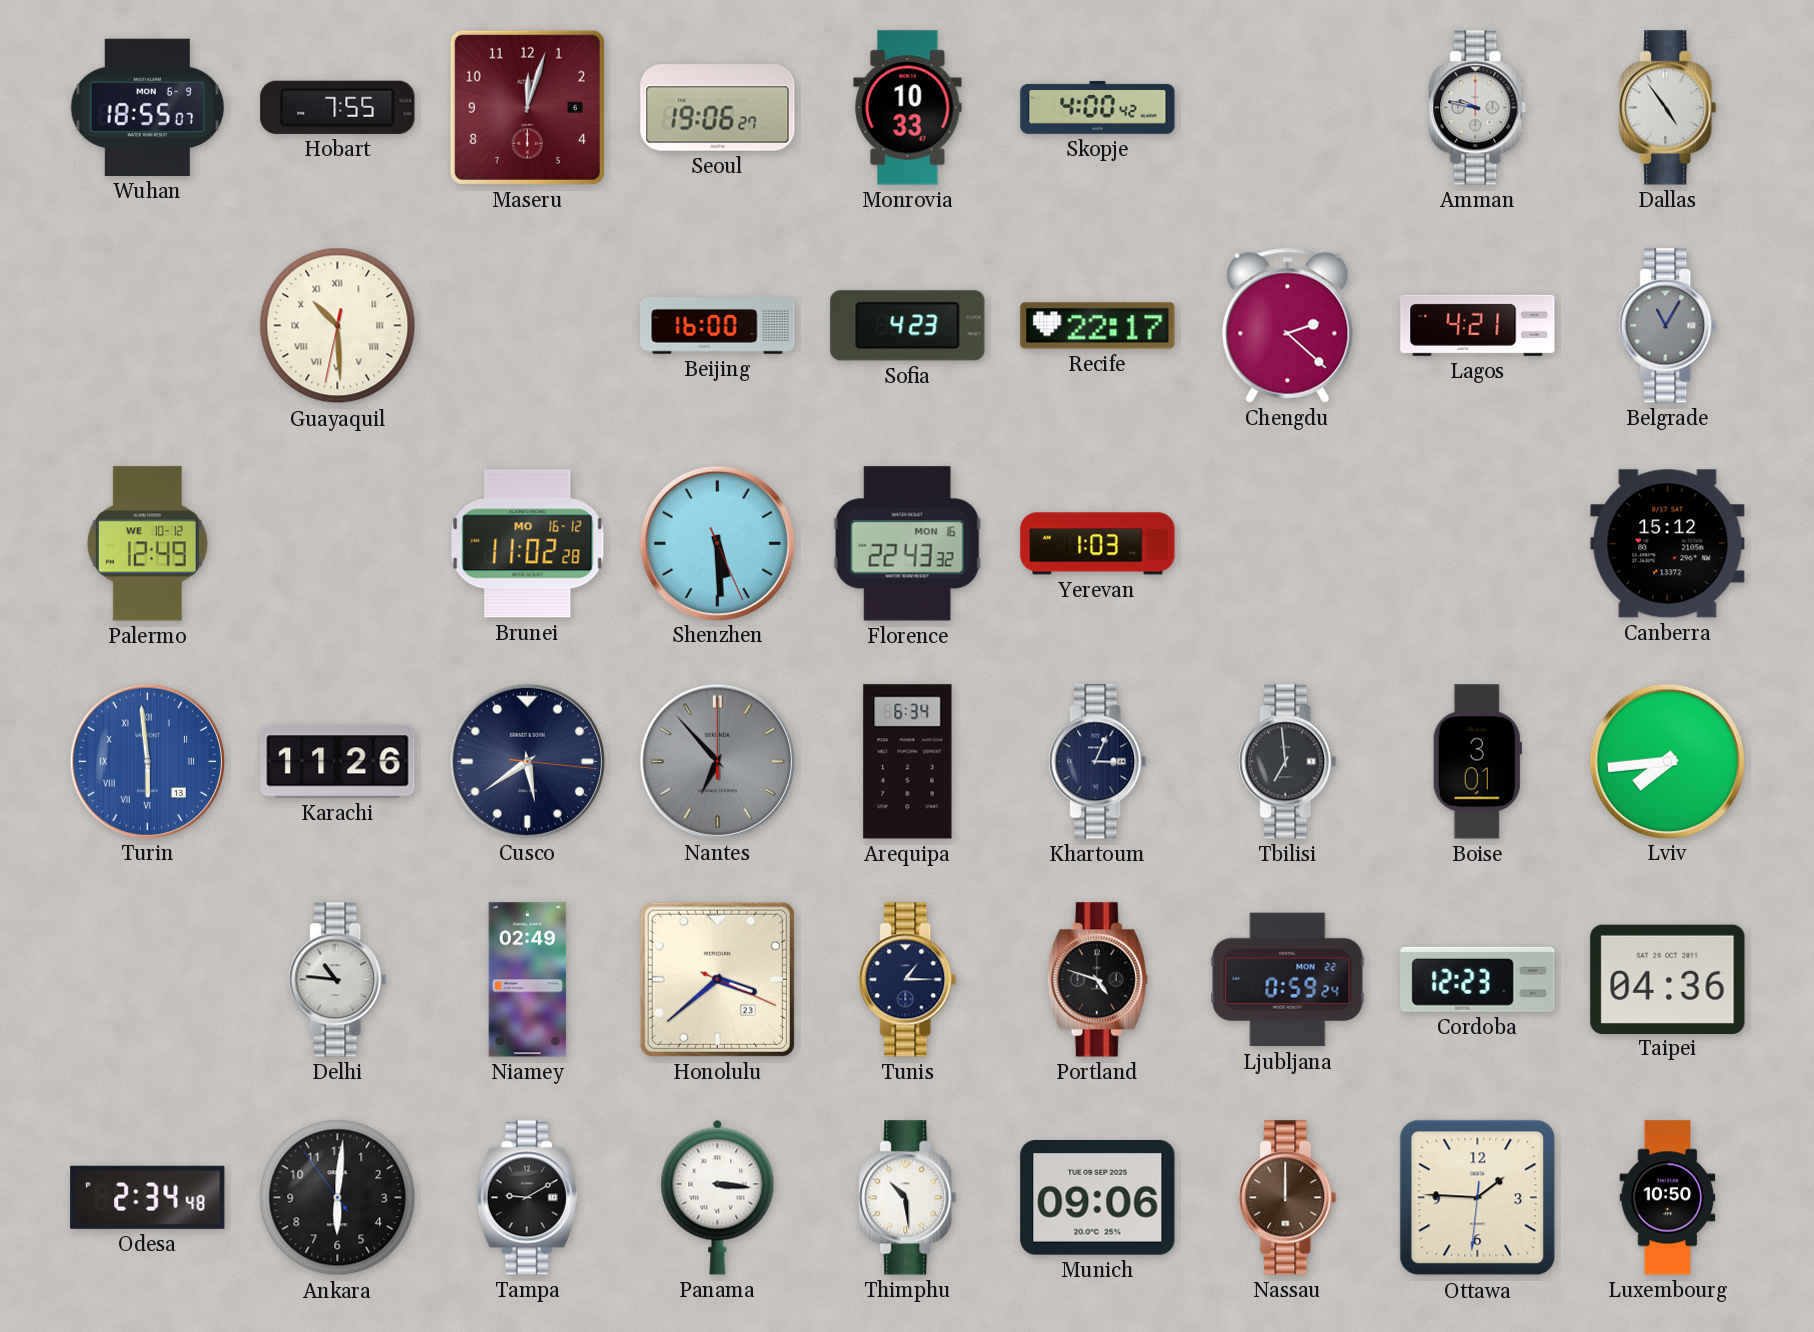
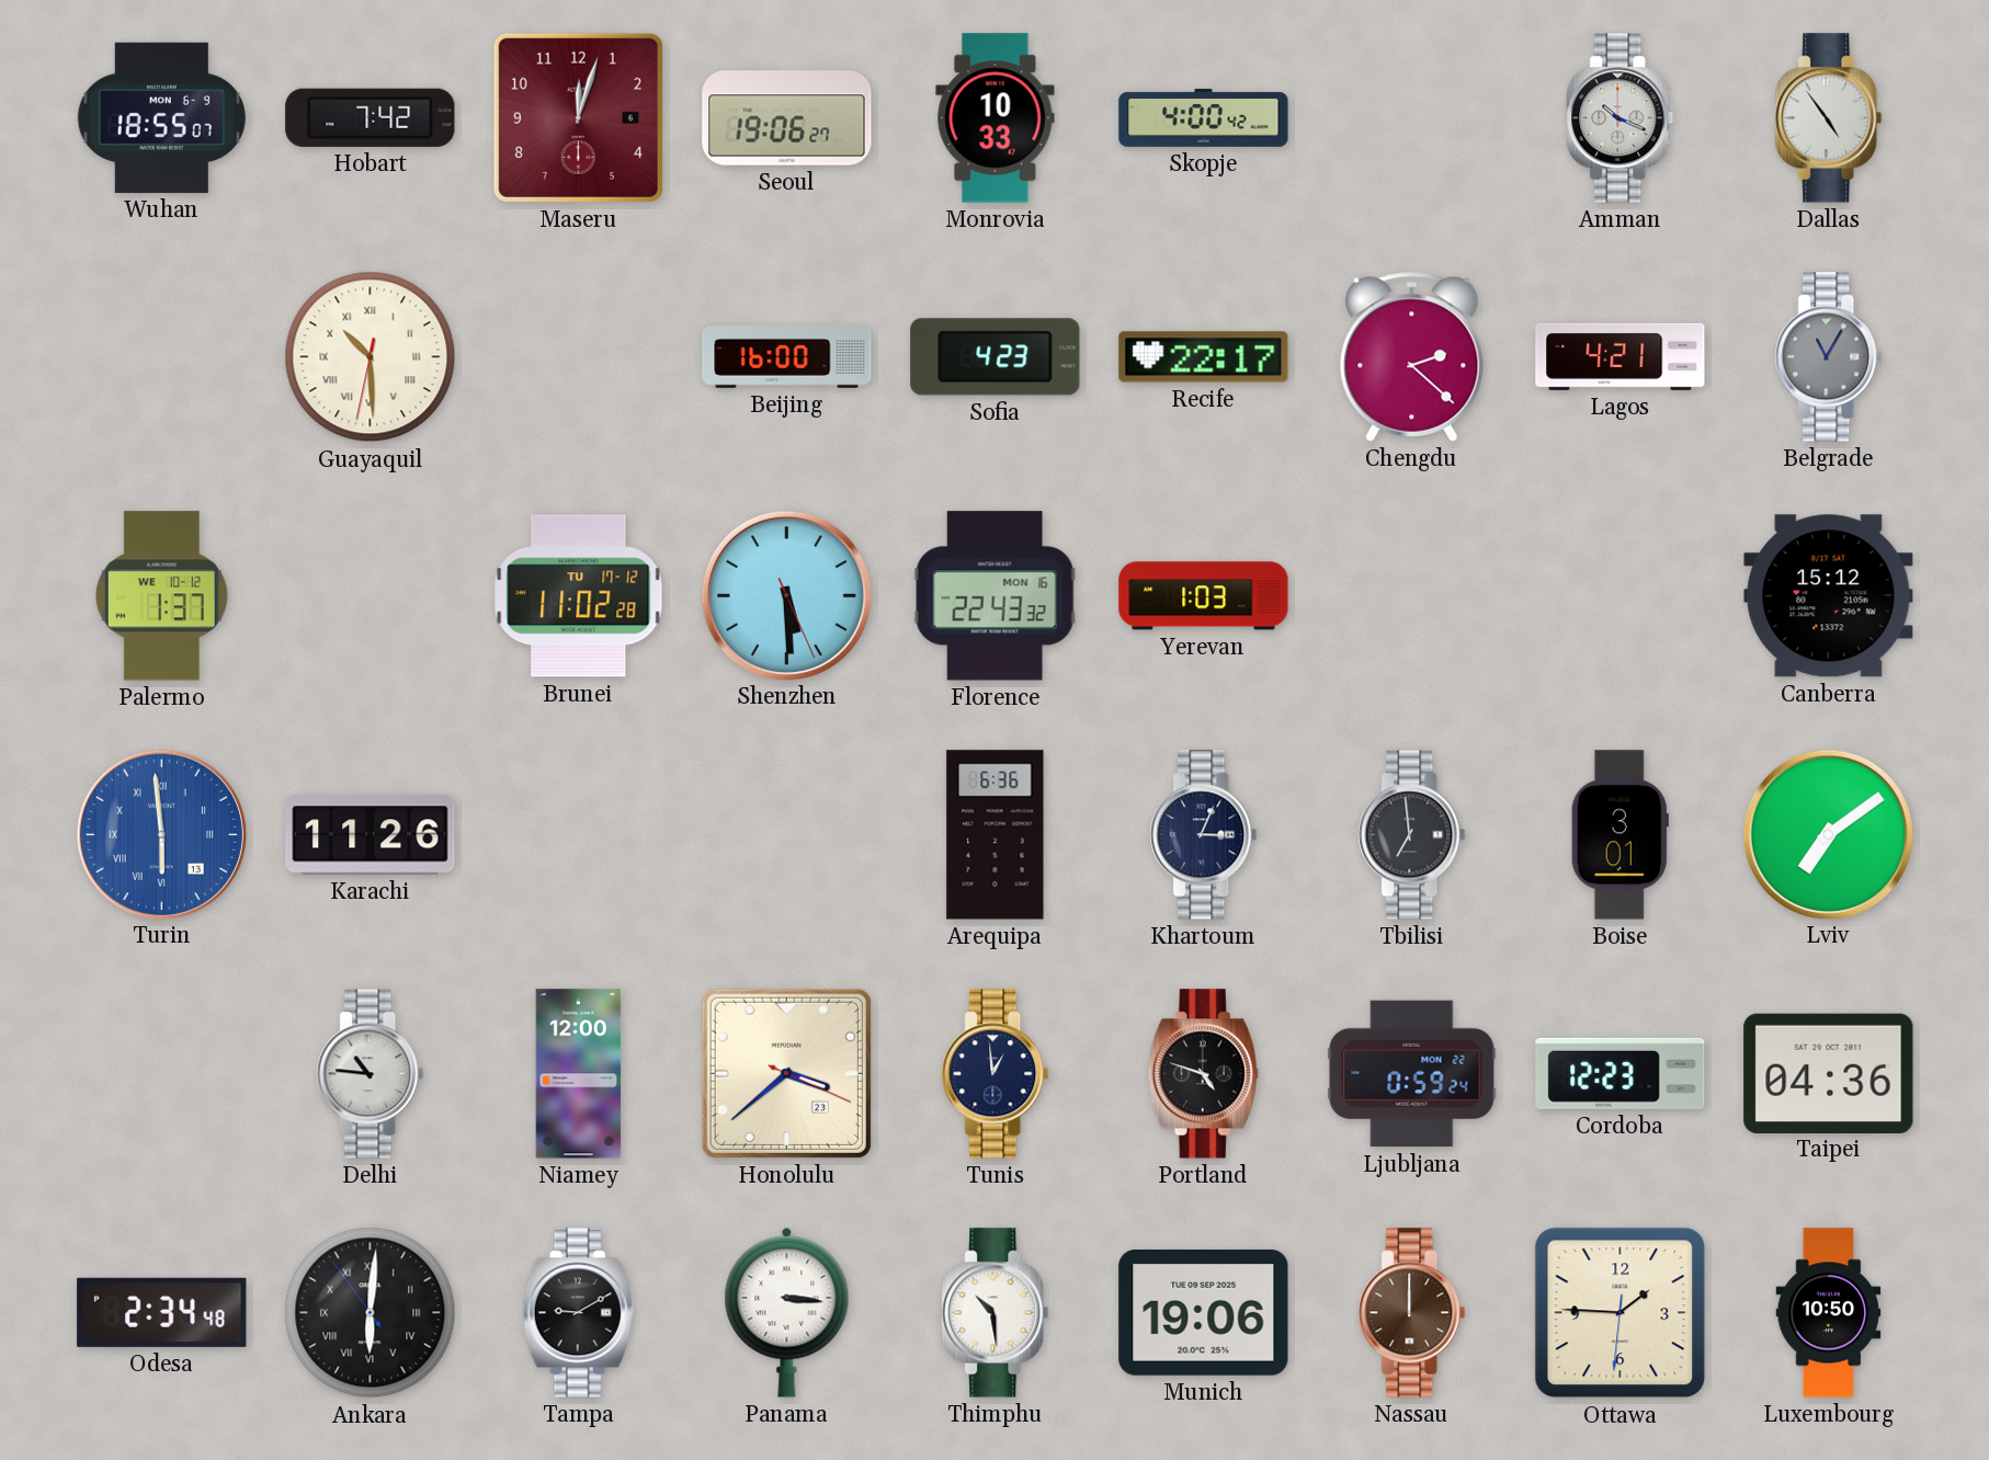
Hobart: 7:55 -> 7:42 (371, 117)
Amman: 9:47 -> 10:19 (1621, 118)
Palermo: 12:49 -> 1:37 (161, 596)
Brunei date: MO 16-12 -> TU 17-12 (579, 596)
Cusco: 5:39 -> none (527, 761)
Nantes: 6:53 -> none (717, 761)
Arequipa: 6:34 -> 6:36 (996, 835)
Lviv: 7:44 -> 7:09 (1828, 834)
Niamey: 02:49 -> 12:00 (579, 1074)
Tunis: 1:15 -> 12:59 (996, 1074)
Ankara numerals: Arabic -> Roman (371, 1313)
Munich: 09:06 -> 19:06 (1204, 1313)
